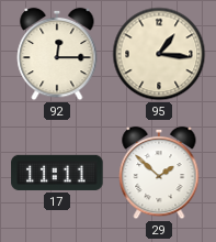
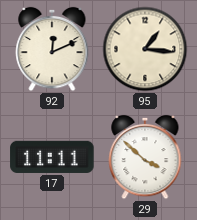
92: 12:15 -> 12:11 (52, 49)
29: 1:52 -> 3:52 (145, 157)
